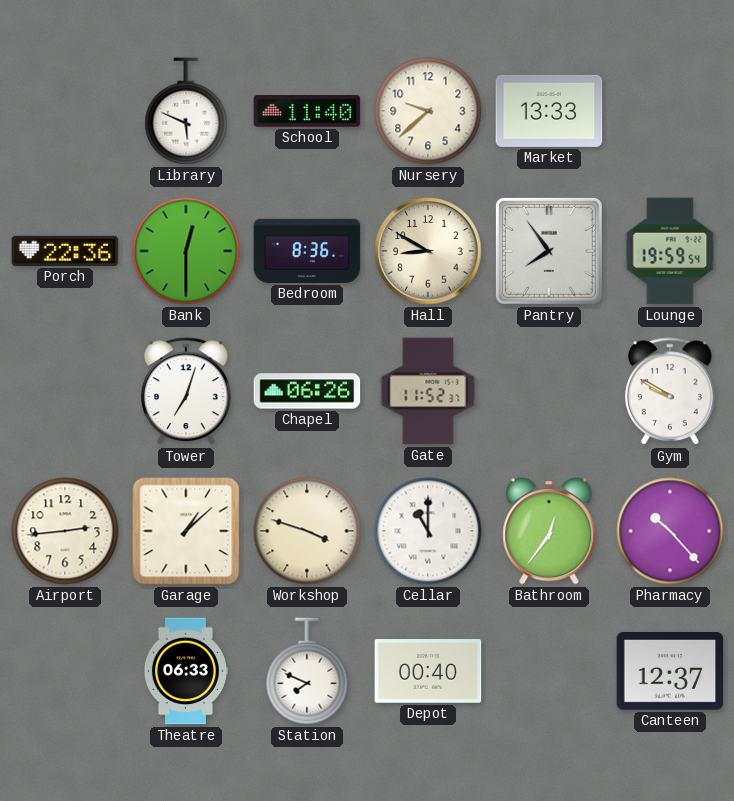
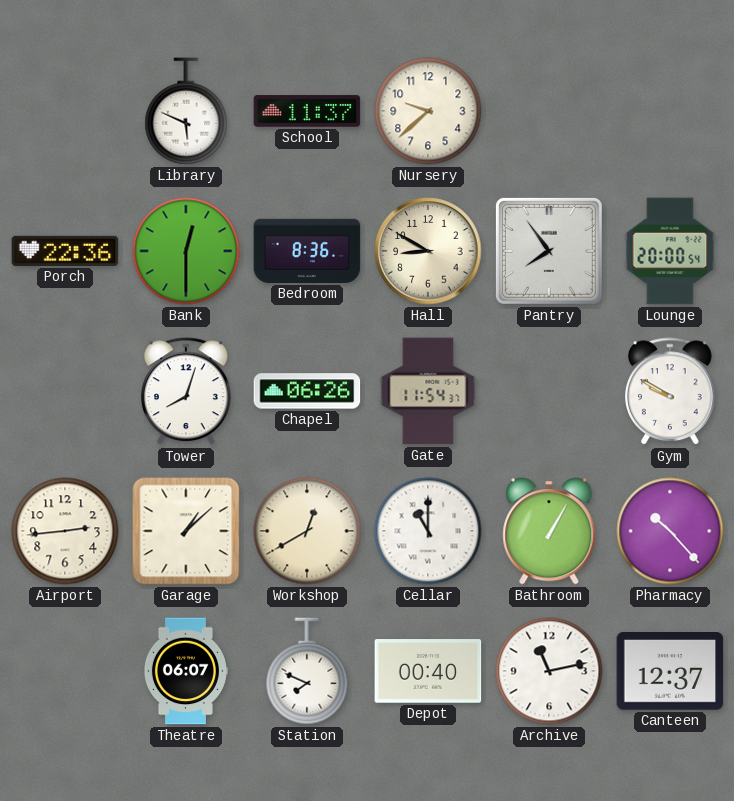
School: 11:40 -> 11:37 (307, 111)
Market: 13:33 -> none (549, 111)
Lounge: 19:59 -> 20:00 (670, 251)
Tower: 7:03 -> 8:03 (187, 392)
Gate: 11:52 -> 11:54 (428, 391)
Workshop: 3:48 -> 12:40 (307, 531)
Bathroom: 12:36 -> 1:05 (549, 531)
Theatre: 06:33 -> 06:07 (185, 671)
Archive: none -> 11:13 (549, 671)
